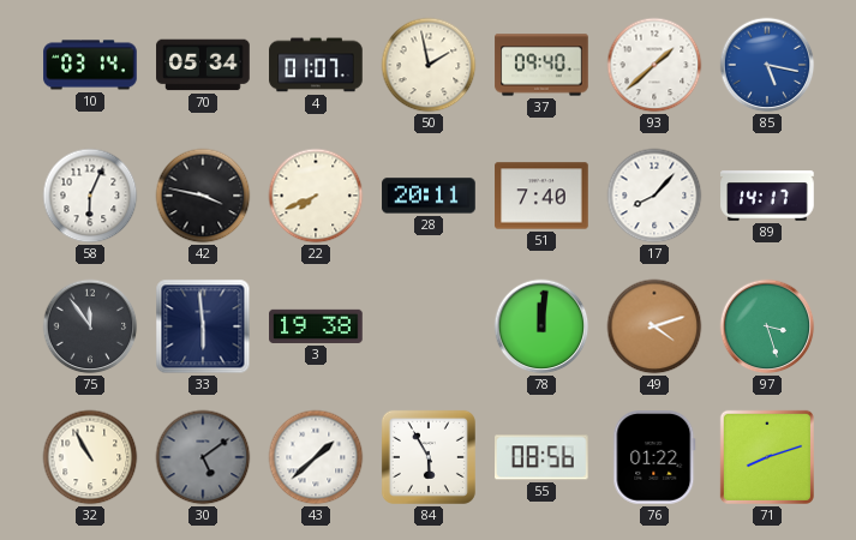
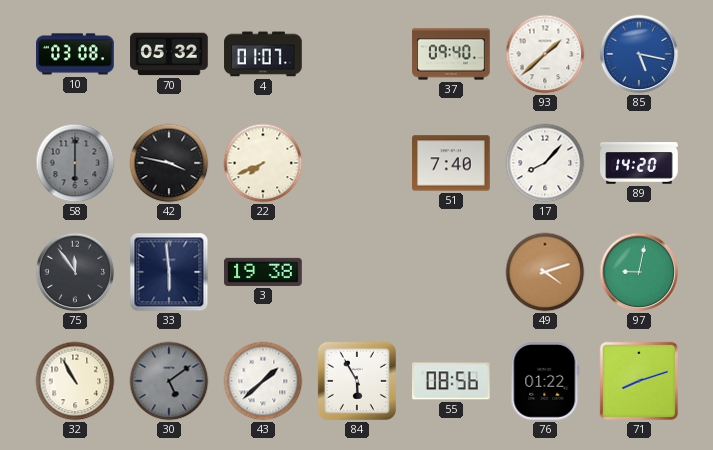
10: 03:14 -> 03:08 (75, 54)
70: 05:34 -> 05:32 (169, 54)
50: 1:58 -> none (429, 65)
58: 6:04 -> 6:00 (75, 163)
58 dial: white -> grey (75, 163)
28: 20:11 -> none (429, 196)
89: 14:17 -> 14:20 (639, 163)
78: 12:01 -> none (541, 326)
97: 3:27 -> 9:02 (639, 272)
